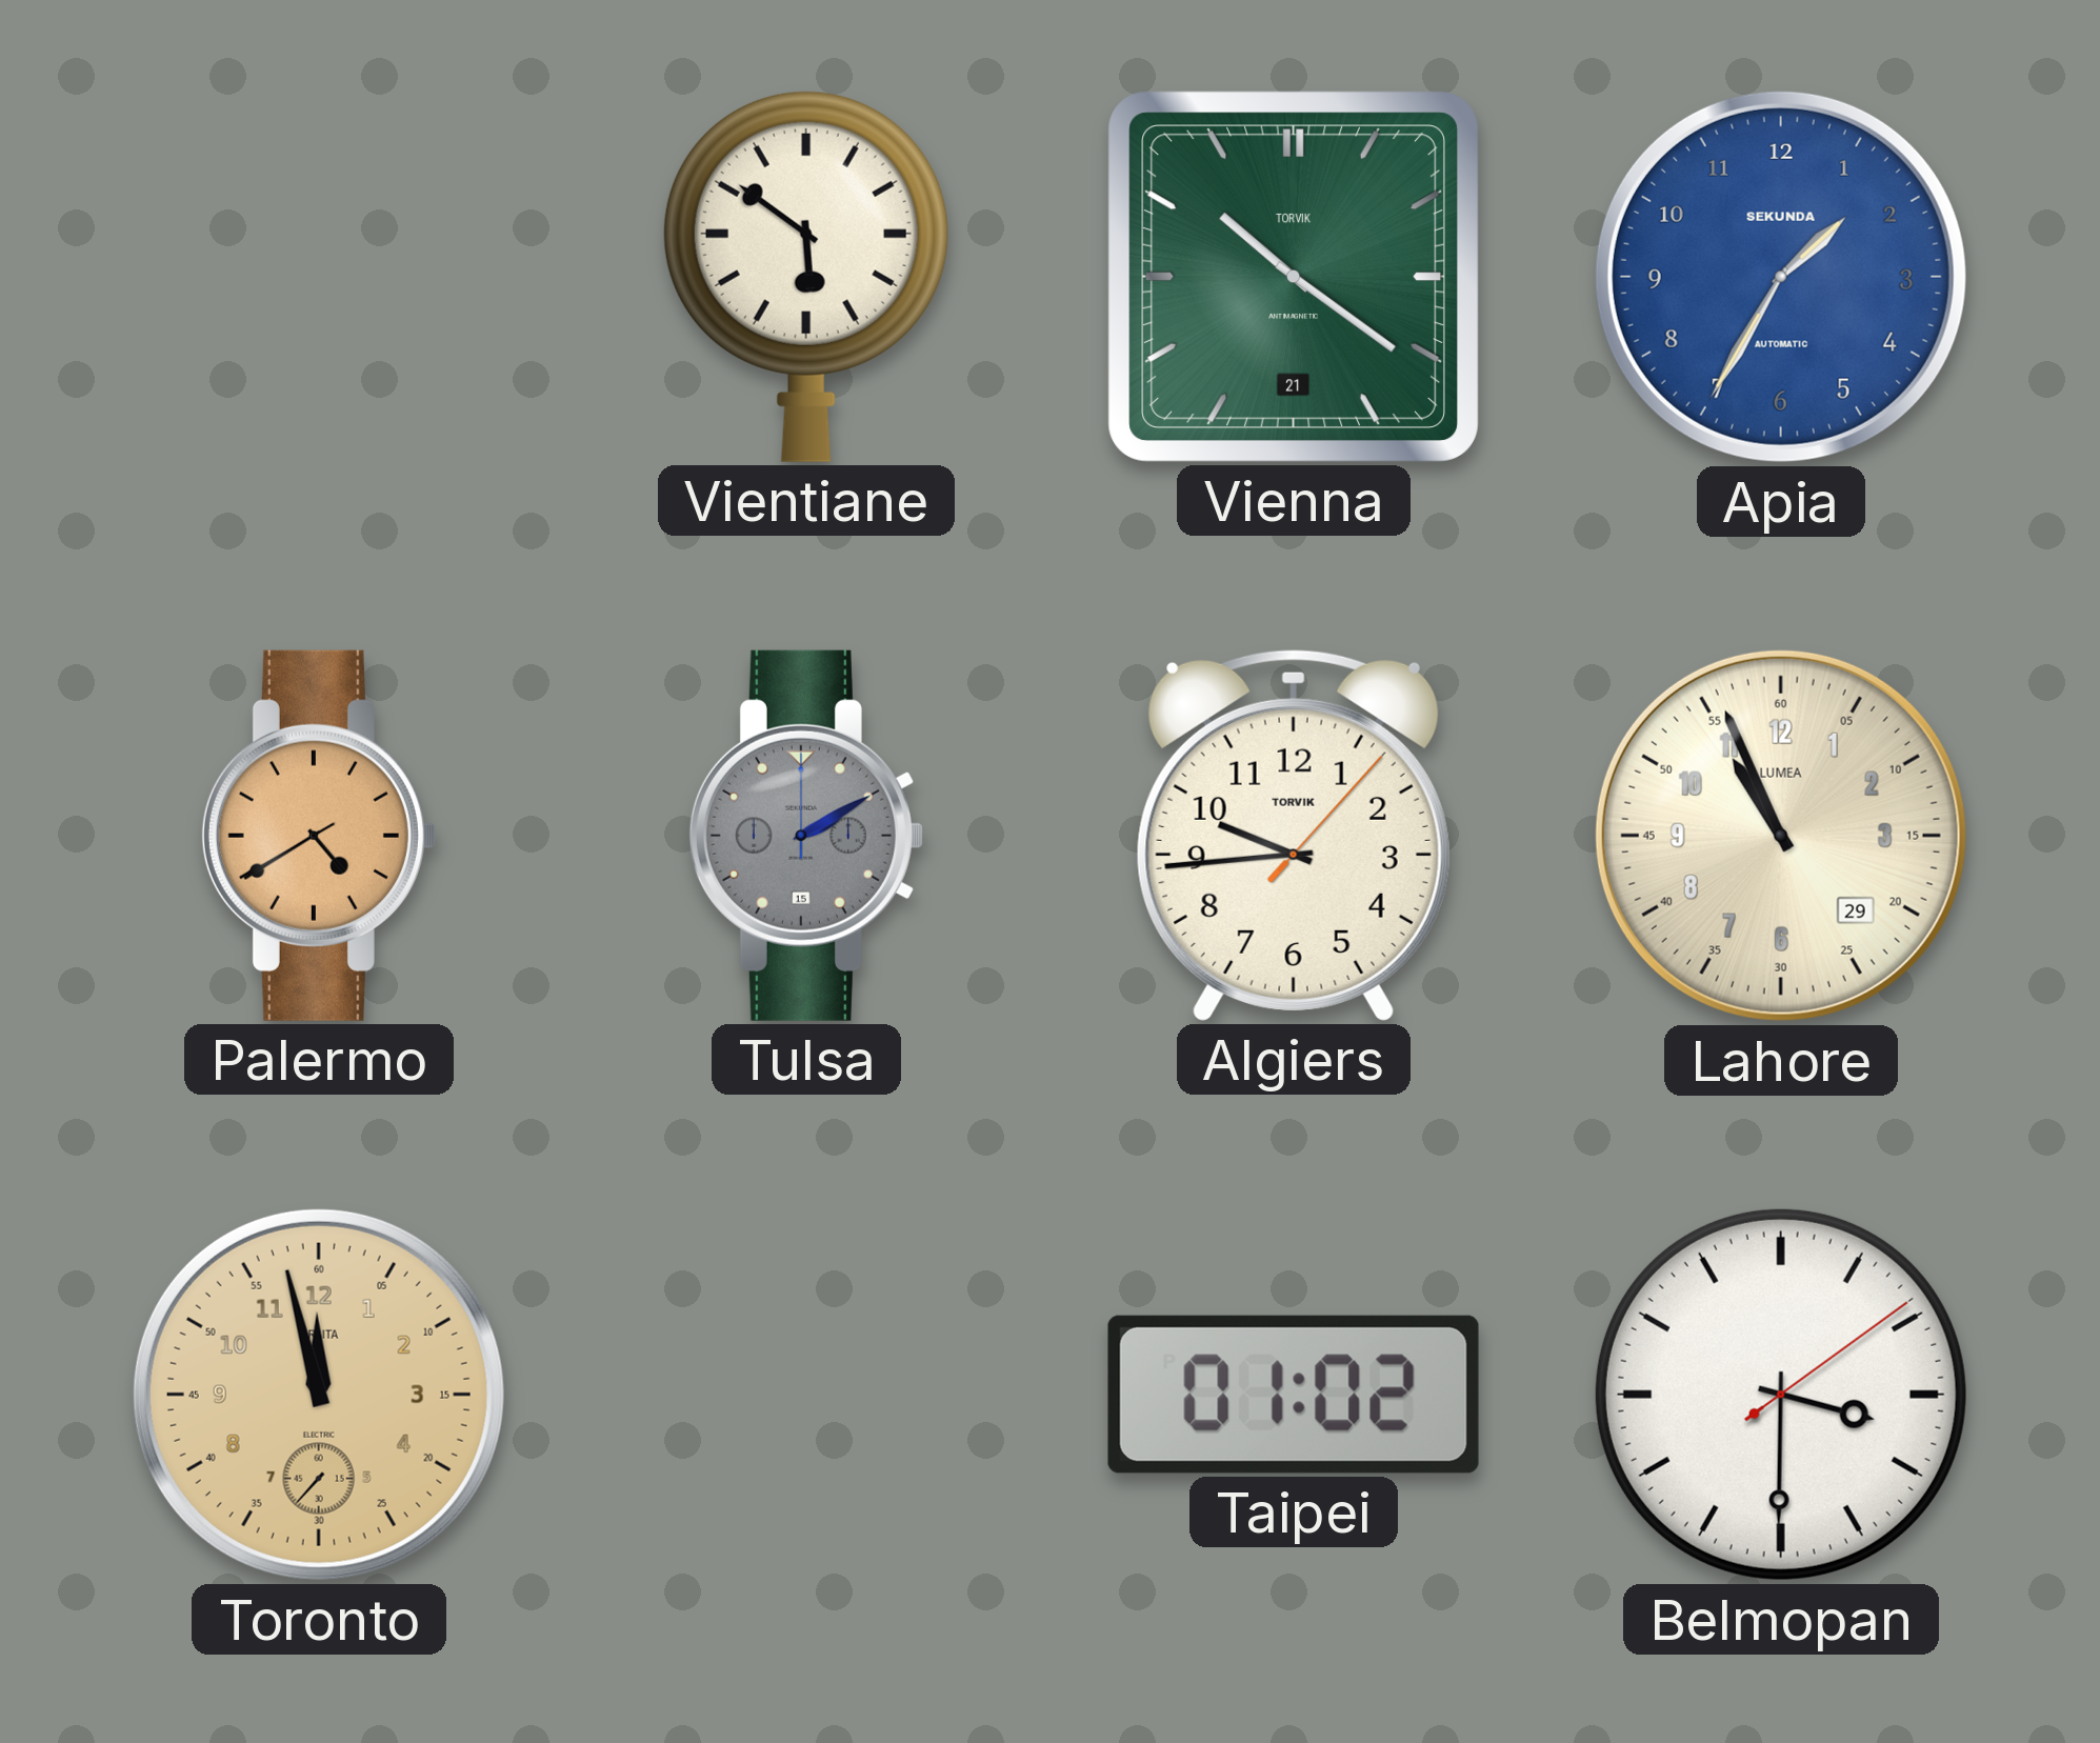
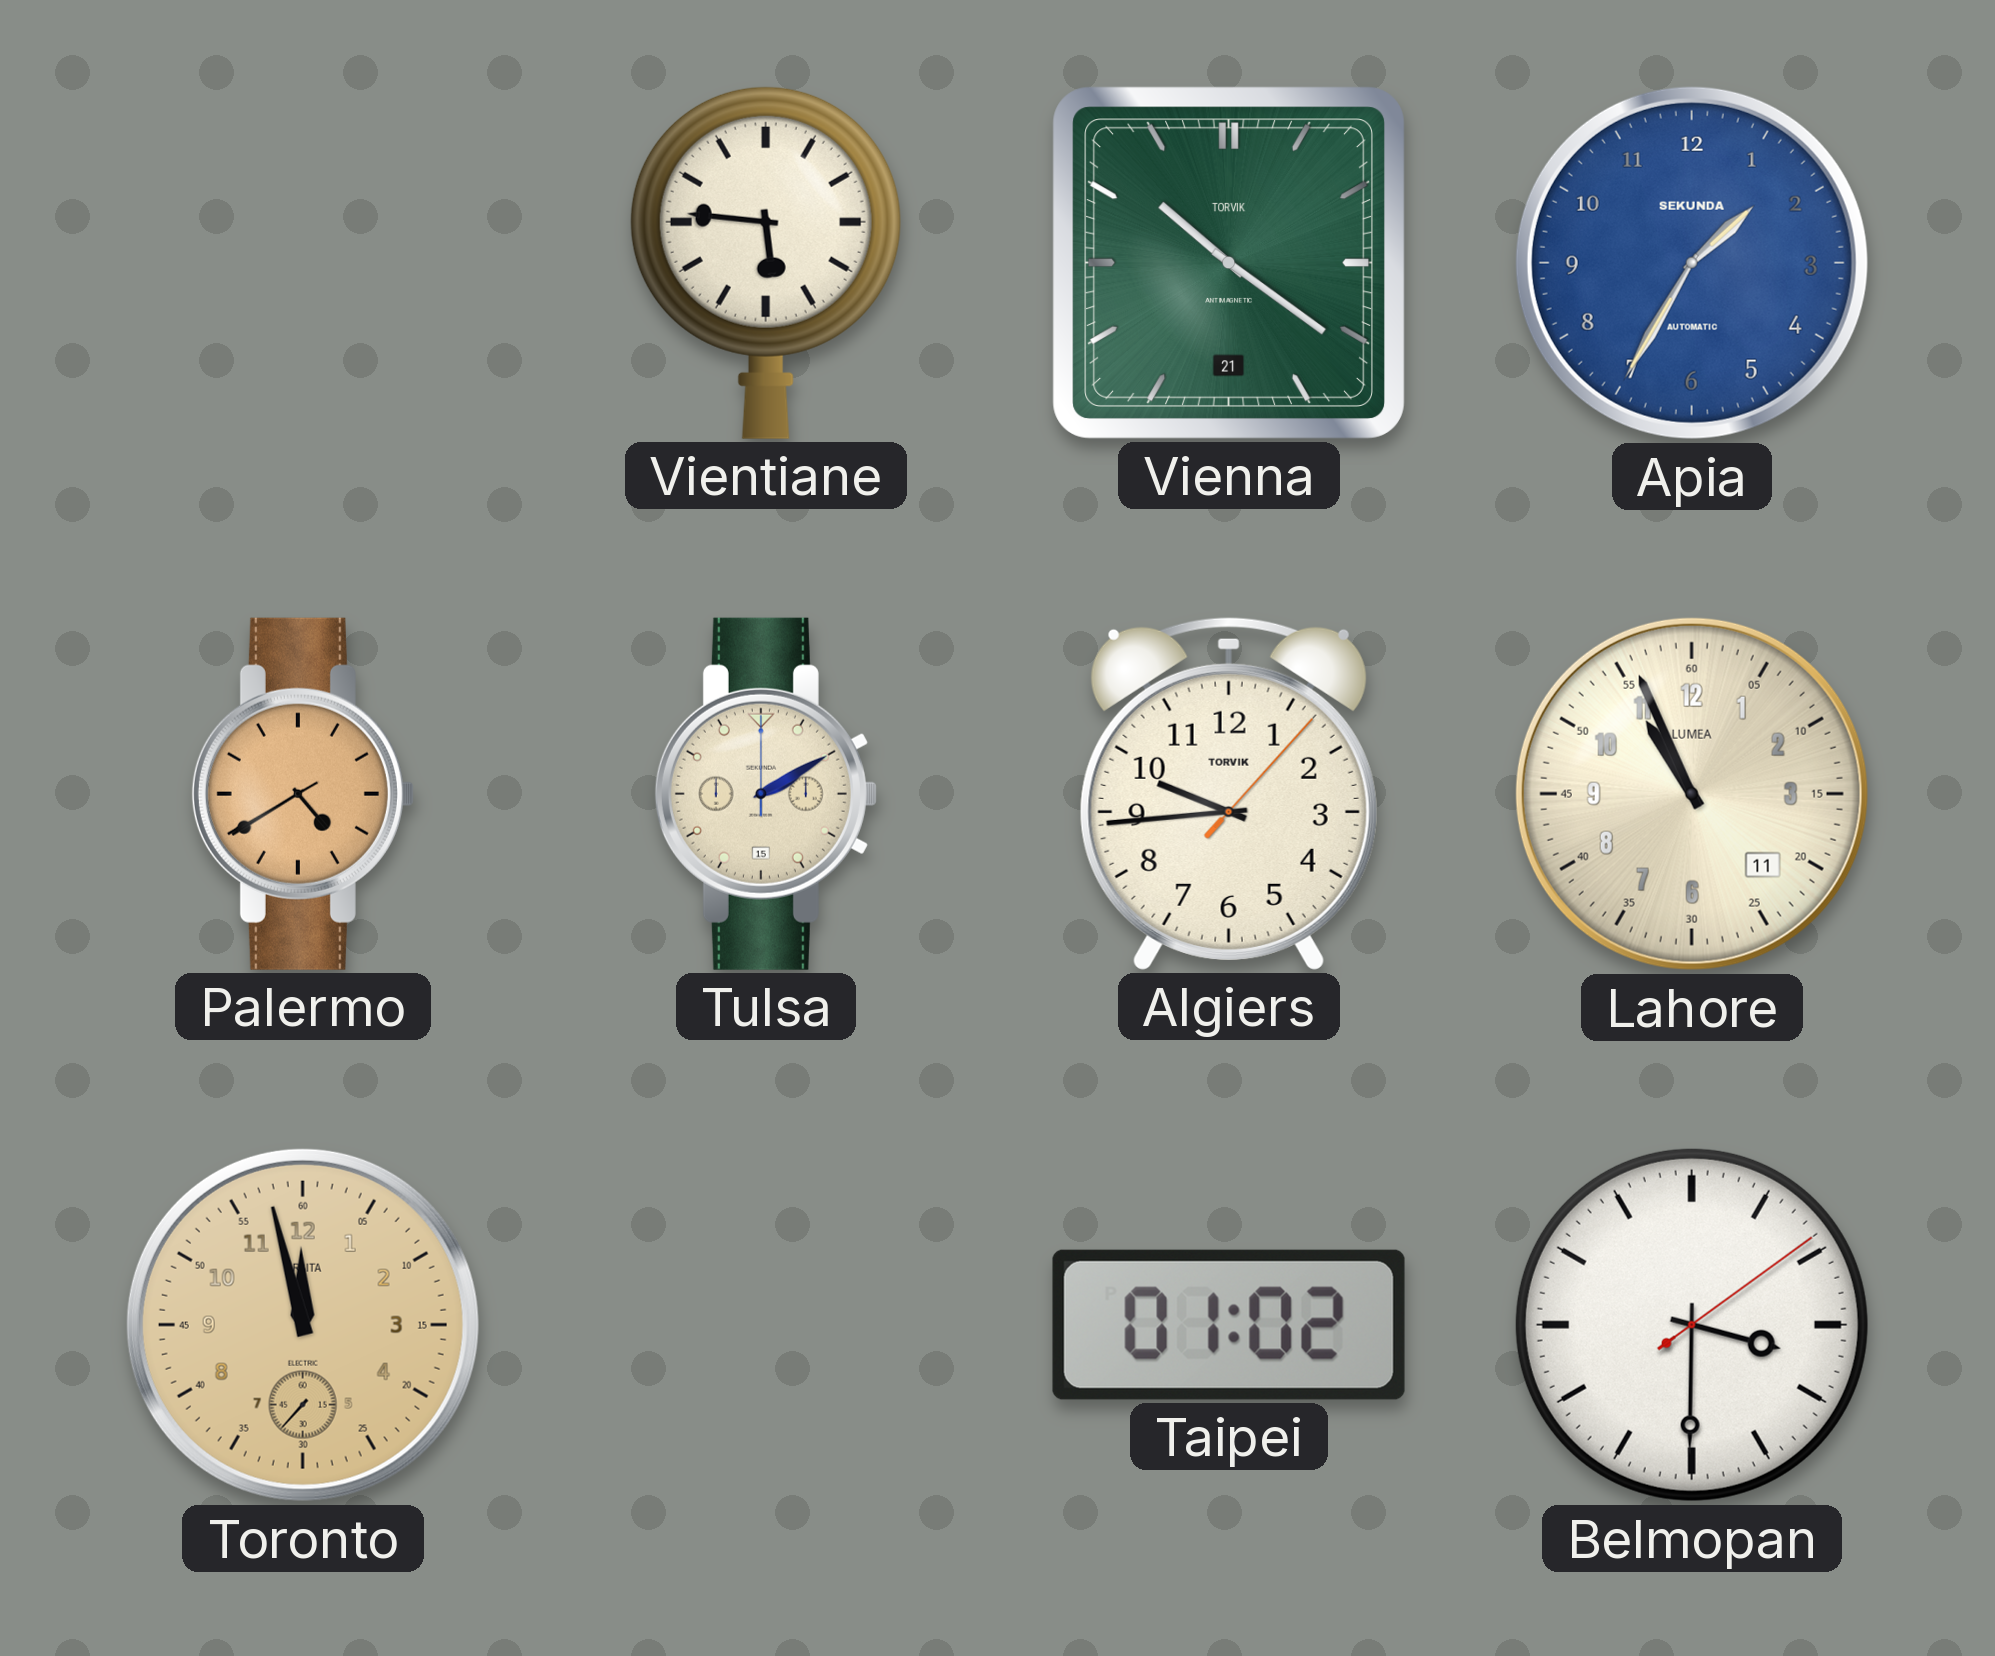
Vientiane: 5:51 -> 5:46 (766, 262)
Tulsa dial: grey -> cream (766, 794)
Lahore date: 29 -> 11 (1692, 794)
